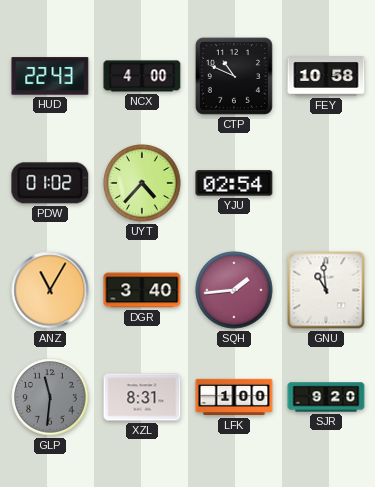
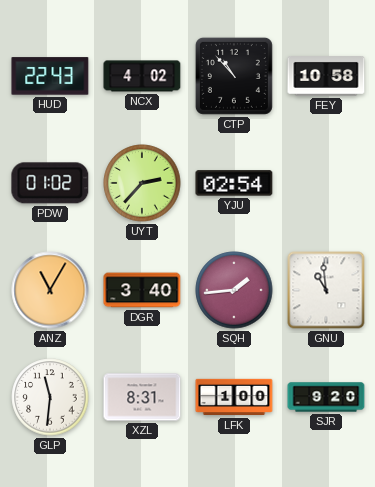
NCX: 4:00 -> 4:02 (142, 76)
CTP: 10:49 -> 10:53 (234, 76)
UYT: 4:37 -> 2:37 (142, 183)
GLP dial: grey -> white (50, 397)
